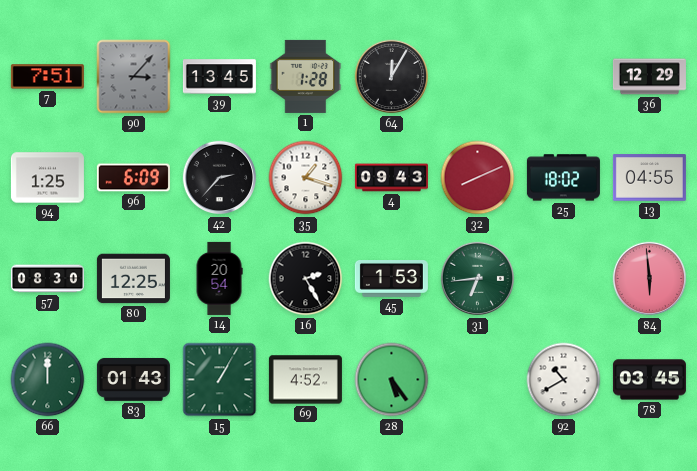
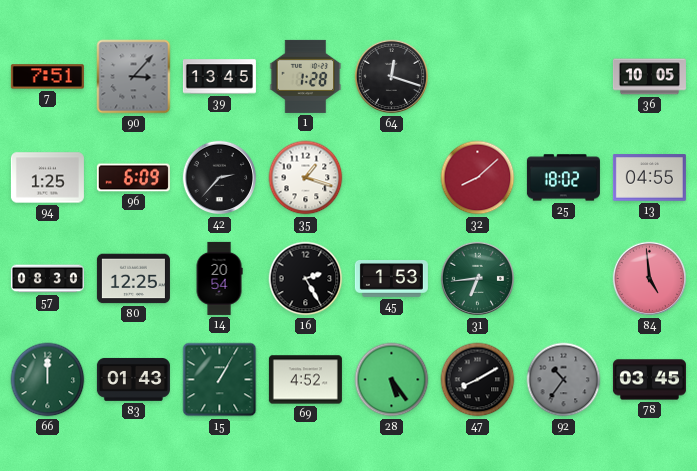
64: 12:05 -> 12:18 (392, 77)
36: 12:29 -> 10:05 (649, 77)
4: 09:43 -> none (391, 178)
32: 8:11 -> 8:08 (478, 178)
84: 5:59 -> 4:59 (650, 279)
47: none -> 8:10 (478, 380)
92: 10:40 -> 10:36 (564, 380)
92 dial: white -> grey (564, 380)
